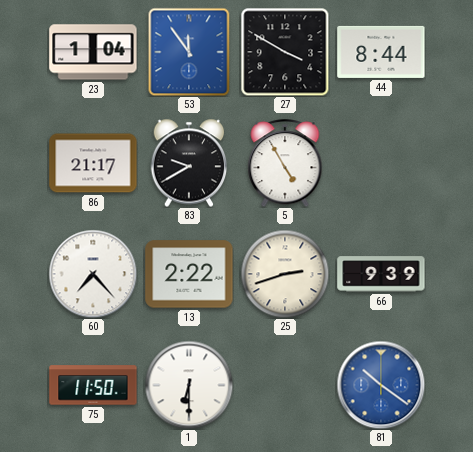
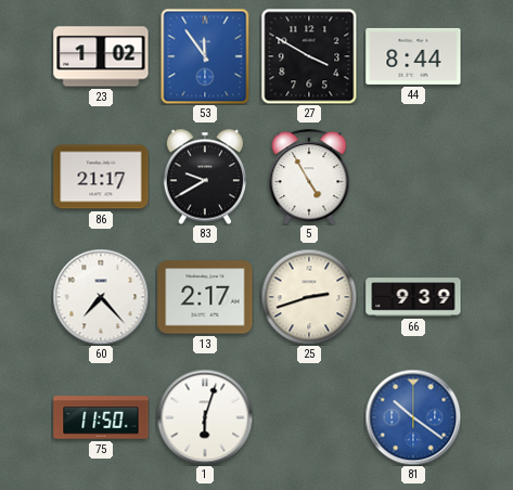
23: 1:04 -> 1:02 (101, 56)
13: 2:22 -> 2:17 (205, 297)
1: 6:30 -> 6:03 (205, 417)
